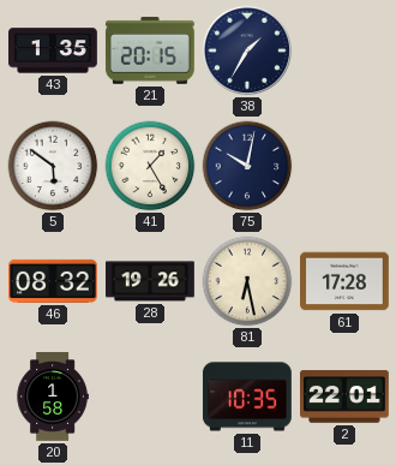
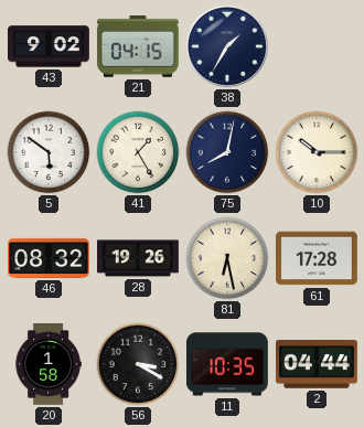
43: 1:35 -> 9:02 (50, 46)
21: 20:15 -> 04:15 (138, 46)
75: 10:02 -> 8:02 (227, 152)
10: none -> 10:15 (317, 152)
56: none -> 3:20 (138, 364)
2: 22:01 -> 04:44 (318, 364)
